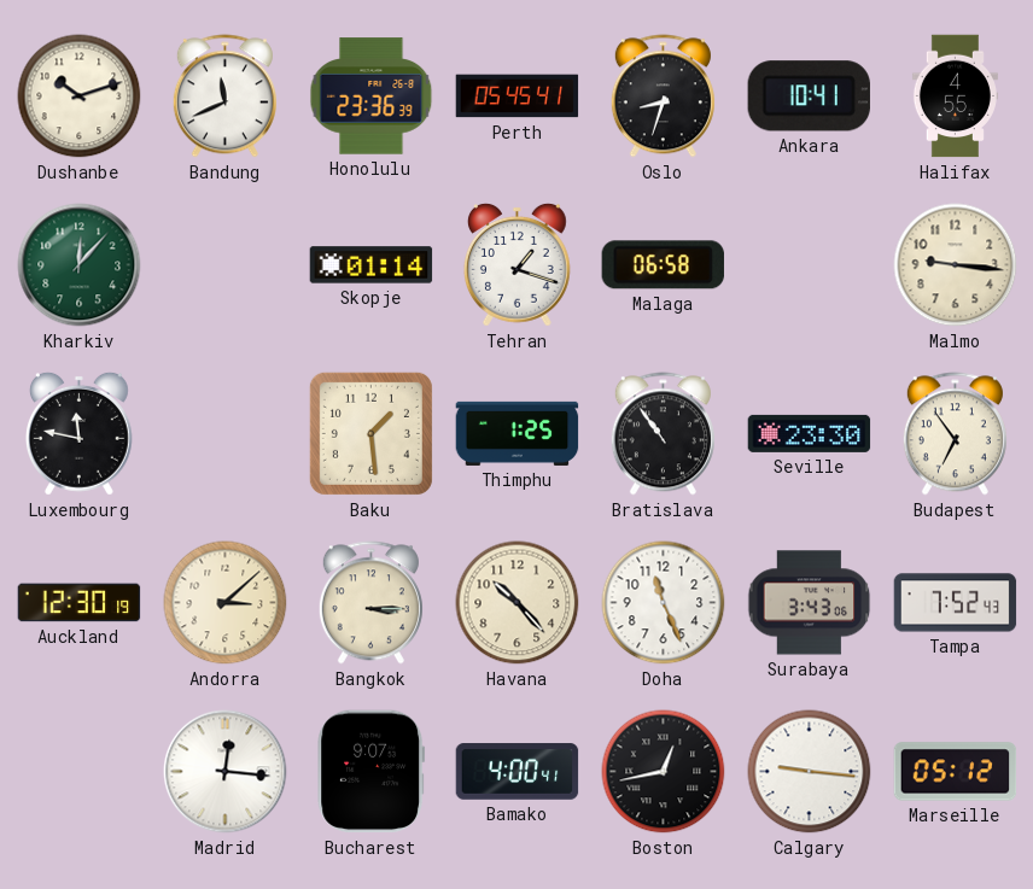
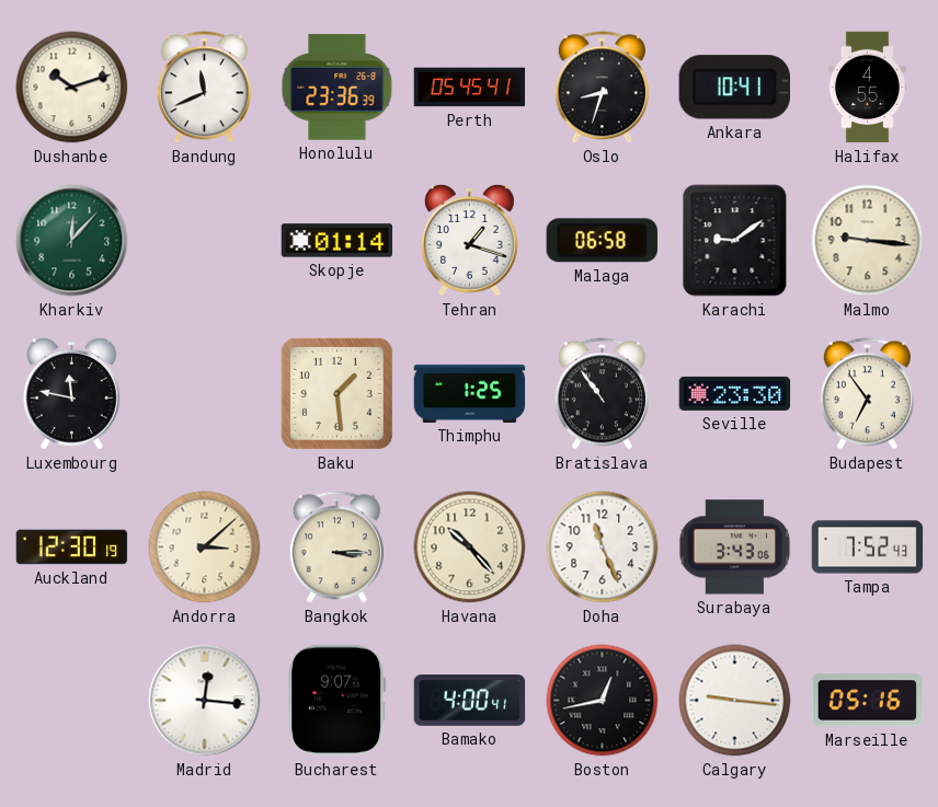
Karachi: none -> 9:09 (735, 241)
Marseille: 05:12 -> 05:16 (868, 701)
